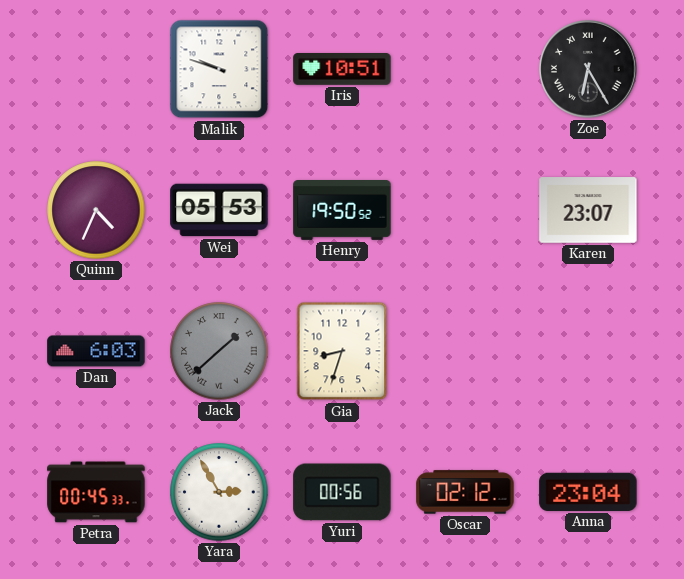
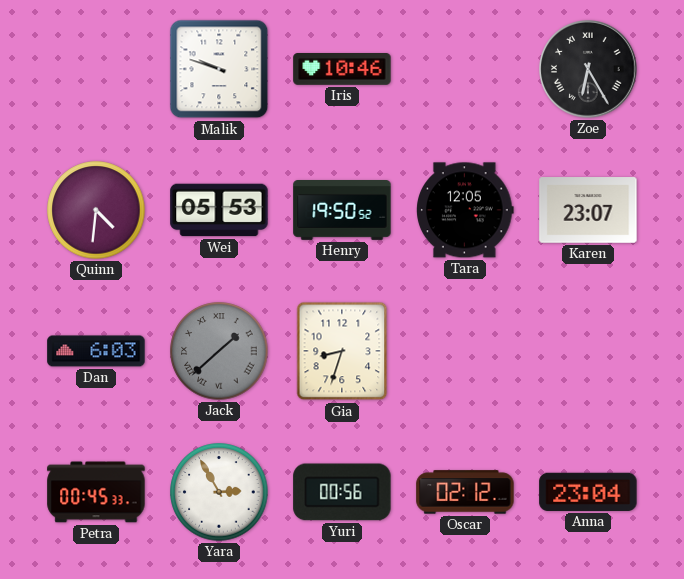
Iris: 10:51 -> 10:46 (342, 70)
Quinn: 4:34 -> 4:31 (96, 210)
Tara: none -> 12:05 (466, 210)
